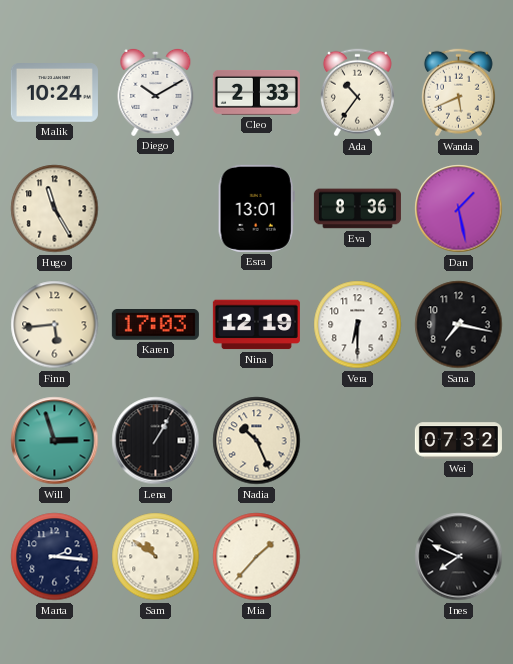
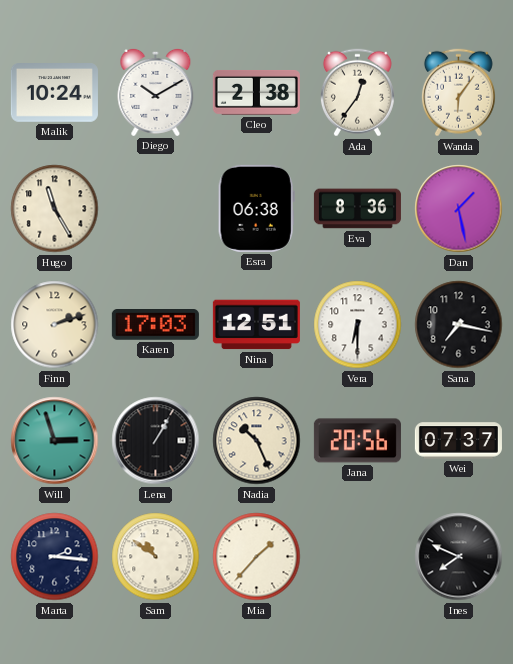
Cleo: 2:33 -> 2:38 (256, 92)
Ada: 10:36 -> 12:36 (357, 93)
Wanda: 5:41 -> 6:06 (458, 93)
Esra: 13:01 -> 06:38 (256, 208)
Finn: 5:44 -> 2:12 (55, 325)
Nina: 12:19 -> 12:51 (256, 325)
Jana: none -> 20:56 (357, 441)
Wei: 07:32 -> 07:37 (458, 441)
